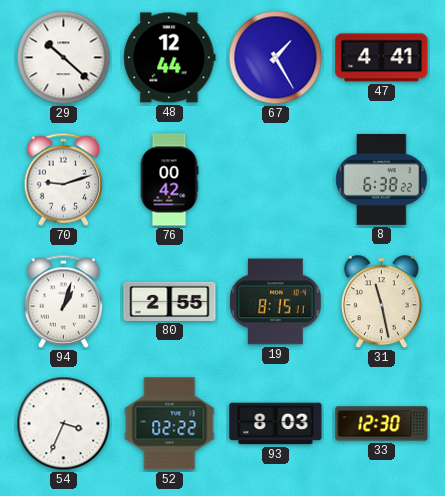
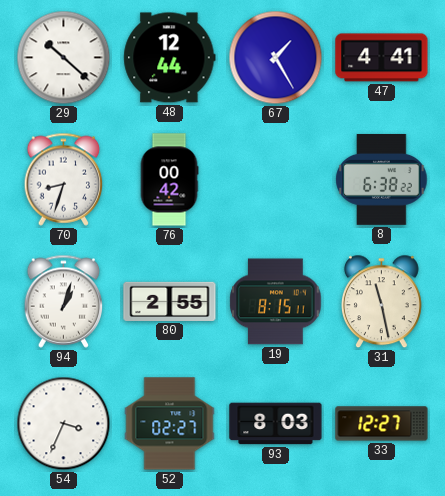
70: 9:12 -> 8:33 (64, 179)
52: 02:22 -> 02:27 (170, 424)
33: 12:30 -> 12:27 (382, 424)
